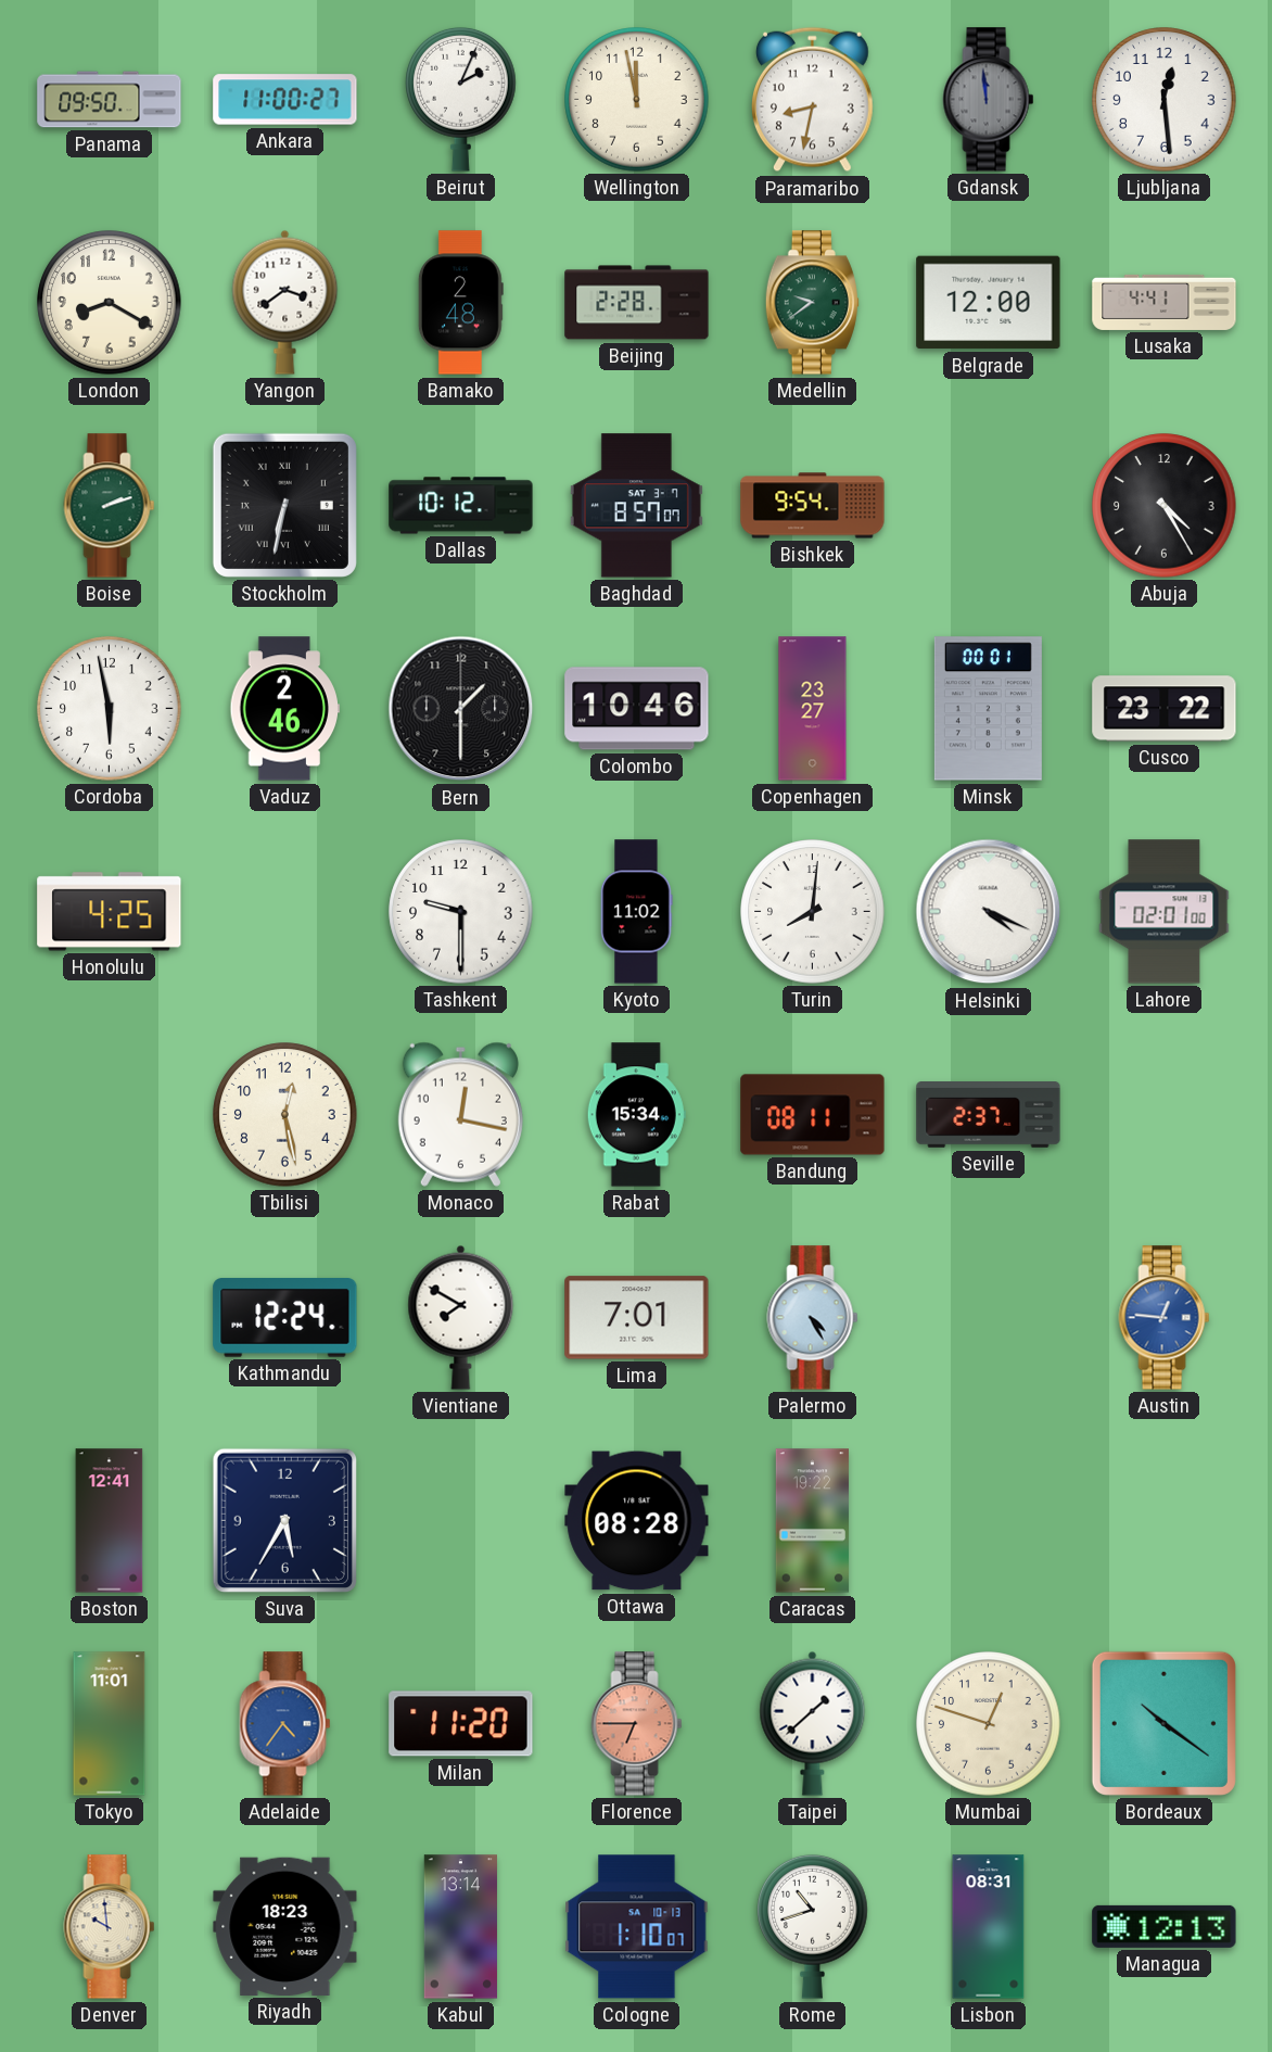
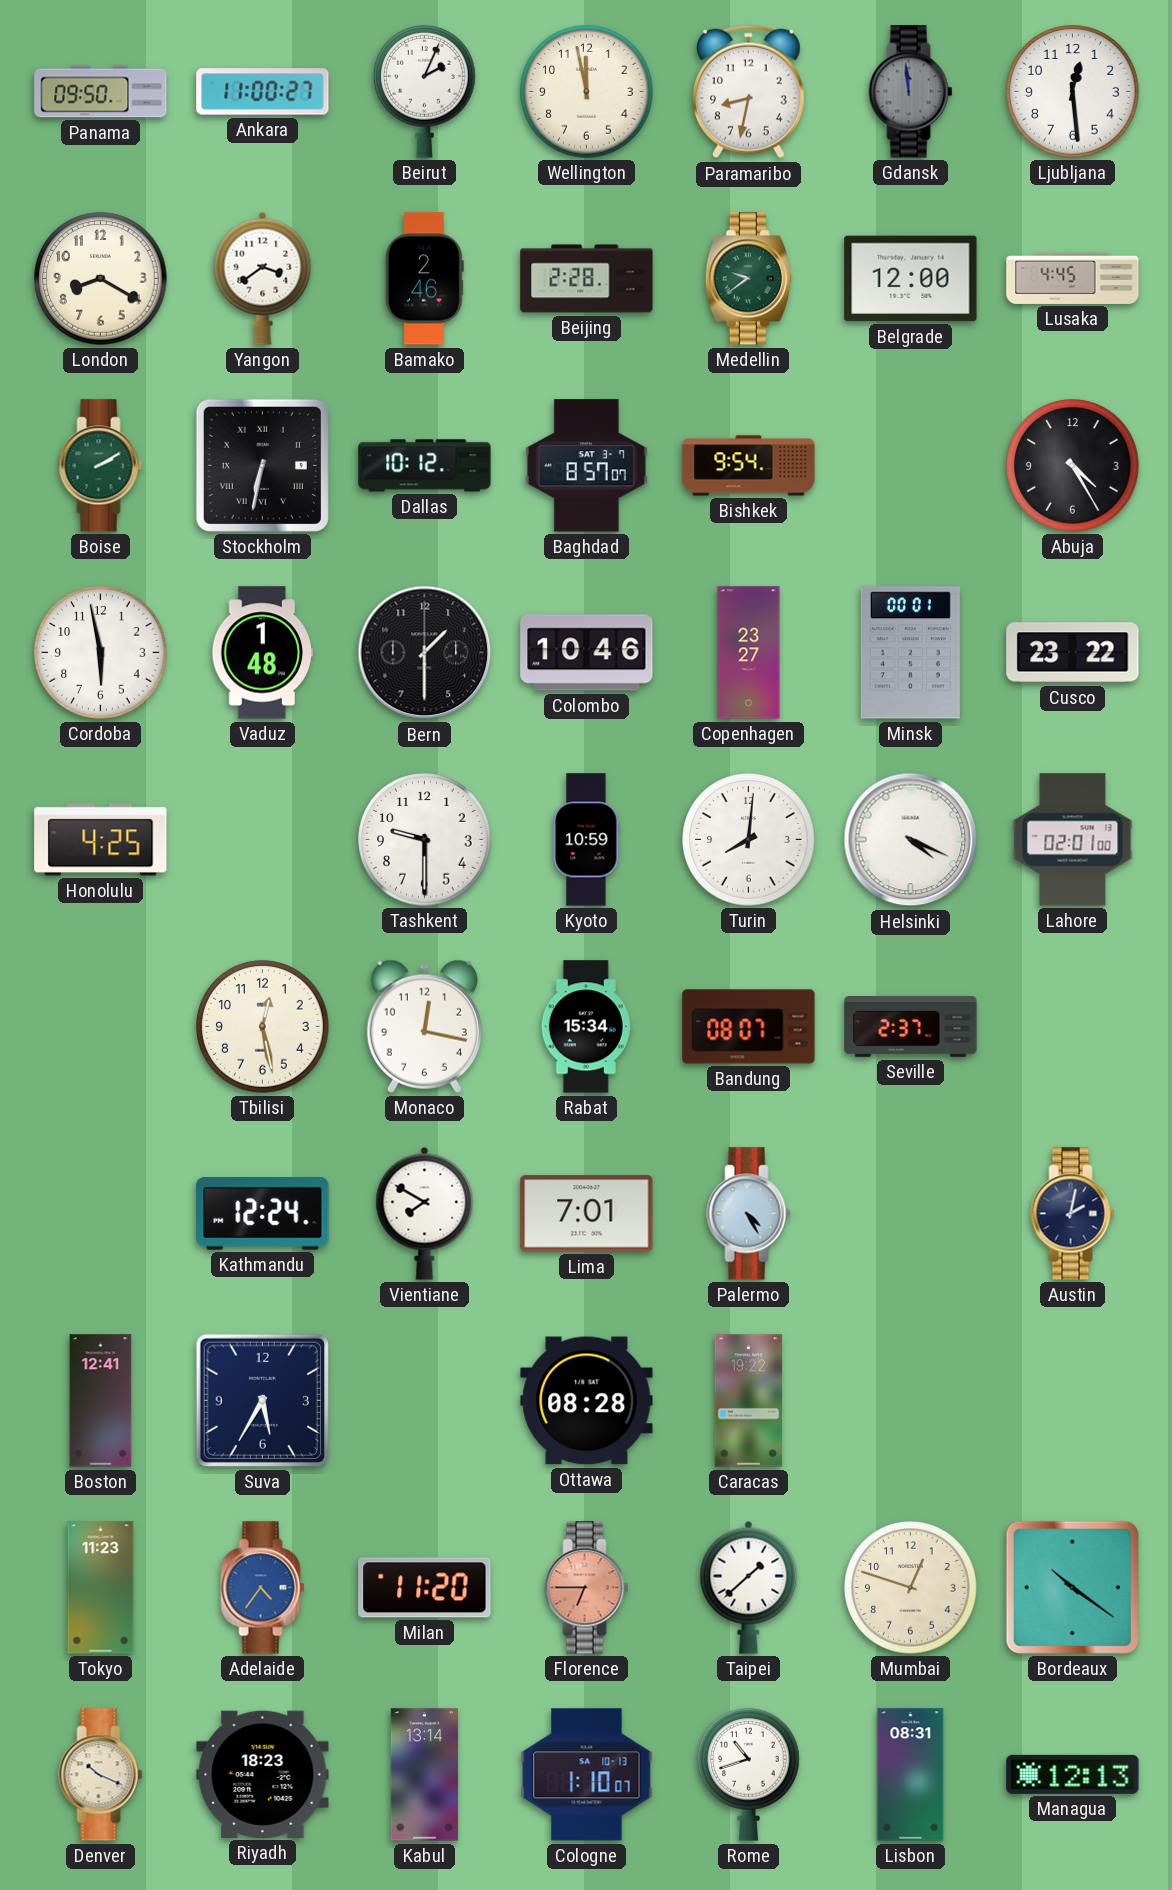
Bamako: 2:48 -> 2:46 (424, 279)
Lusaka: 4:41 -> 4:45 (1073, 278)
Boise: 2:12 -> 2:10 (101, 466)
Vaduz: 2:46 -> 1:48 (263, 653)
Kyoto: 11:02 -> 10:59 (586, 840)
Bandung: 08:11 -> 08:07 (749, 1027)
Austin: 12:46 -> 2:02 (1073, 1214)
Austin dial: blue -> navy (1073, 1214)
Tokyo: 11:01 -> 11:23 (101, 1588)
Denver: 9:59 -> 10:19 (101, 1775)
